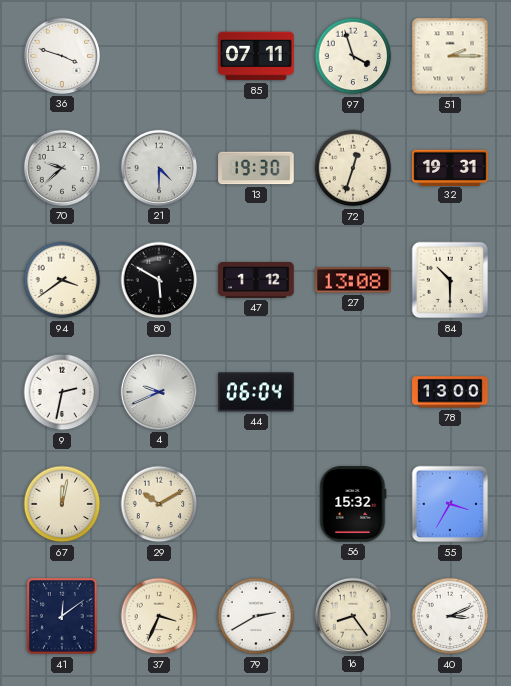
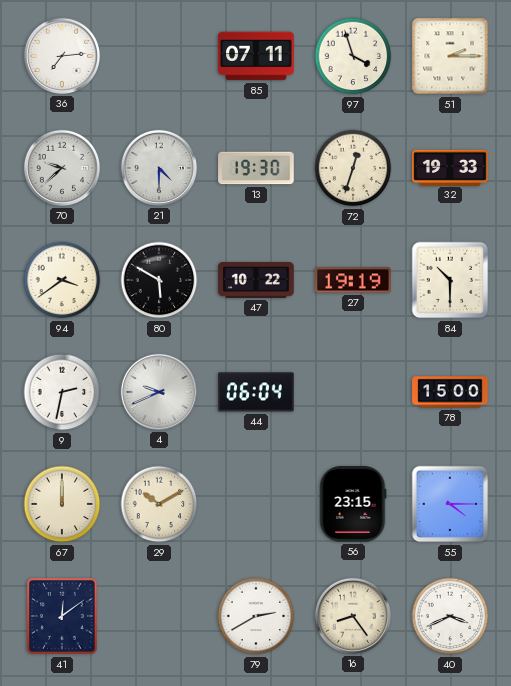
36: 3:48 -> 7:14 (62, 56)
32: 19:31 -> 19:33 (450, 167)
47: 1:12 -> 10:22 (256, 281)
27: 13:08 -> 19:19 (353, 280)
78: 13:00 -> 15:00 (450, 392)
67: 12:02 -> 12:00 (62, 504)
56: 15:32 -> 23:15 (353, 504)
55: 3:35 -> 4:15 (450, 504)
37: 3:34 -> none (159, 616)
40: 3:11 -> 3:41 (450, 616)
